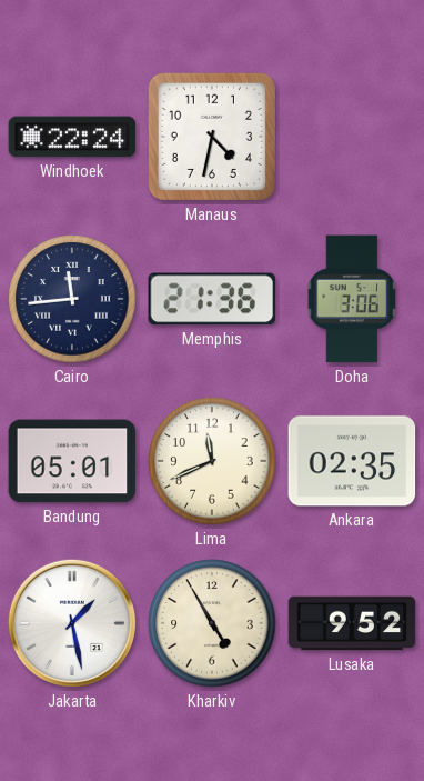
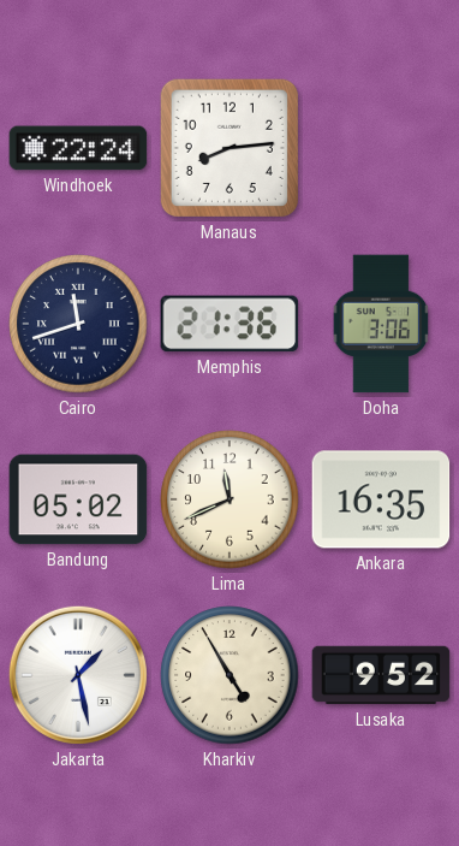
Manaus: 4:32 -> 8:14 (229, 148)
Cairo: 11:44 -> 11:42 (78, 324)
Bandung: 05:01 -> 05:02 (78, 499)
Ankara: 02:35 -> 16:35 (381, 499)
